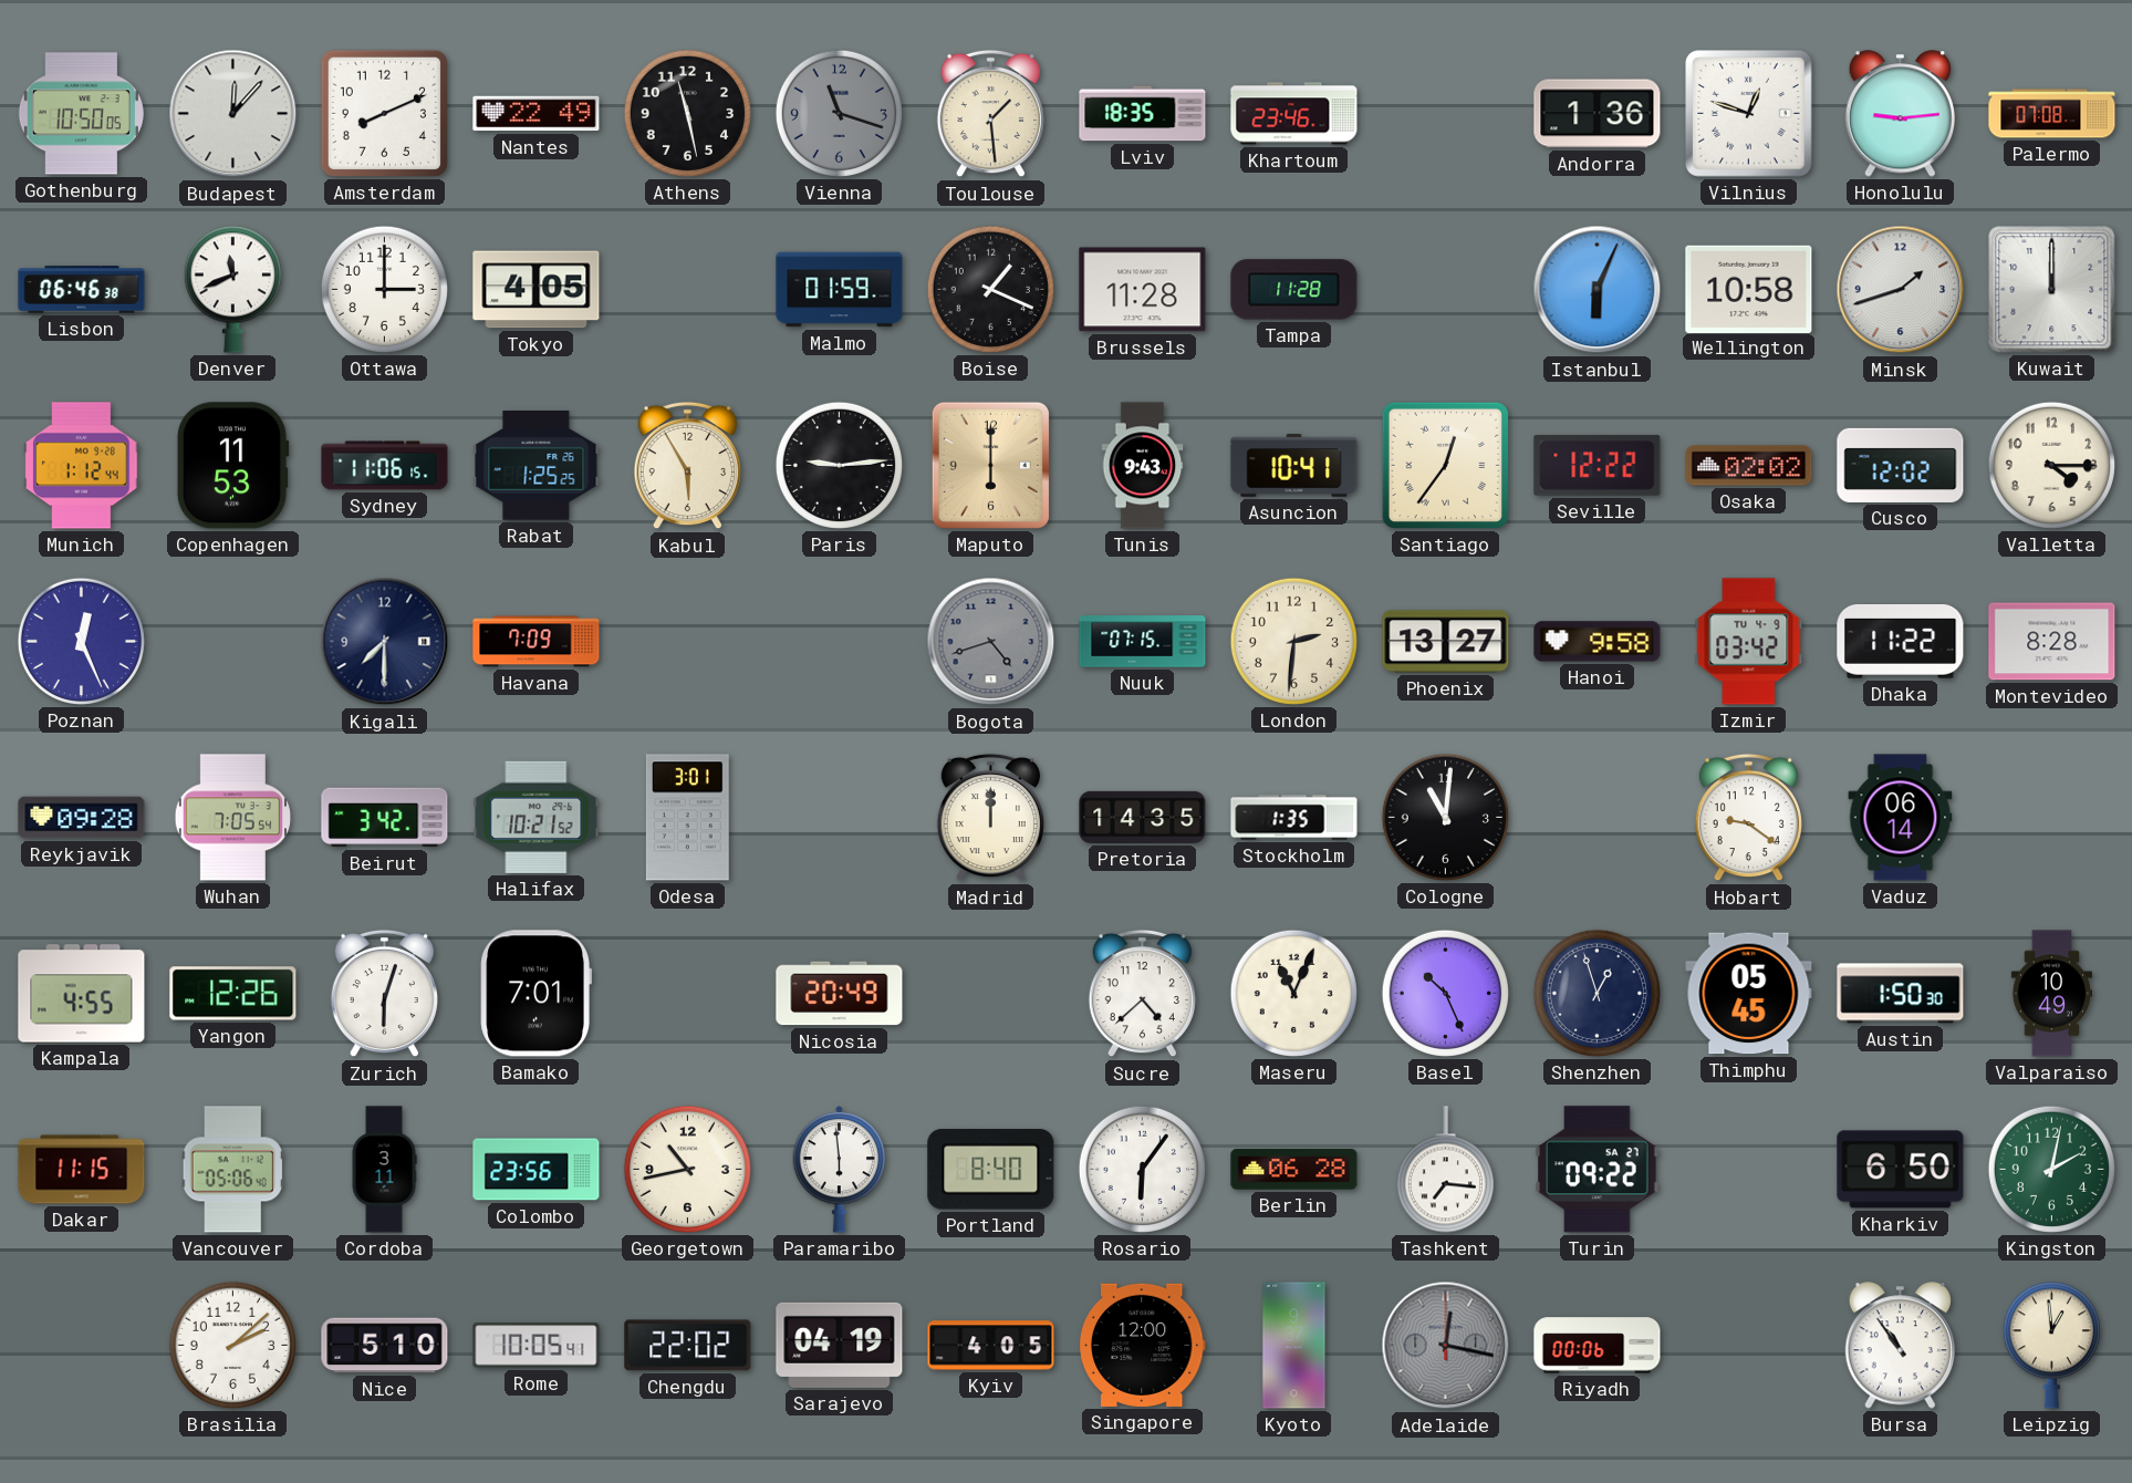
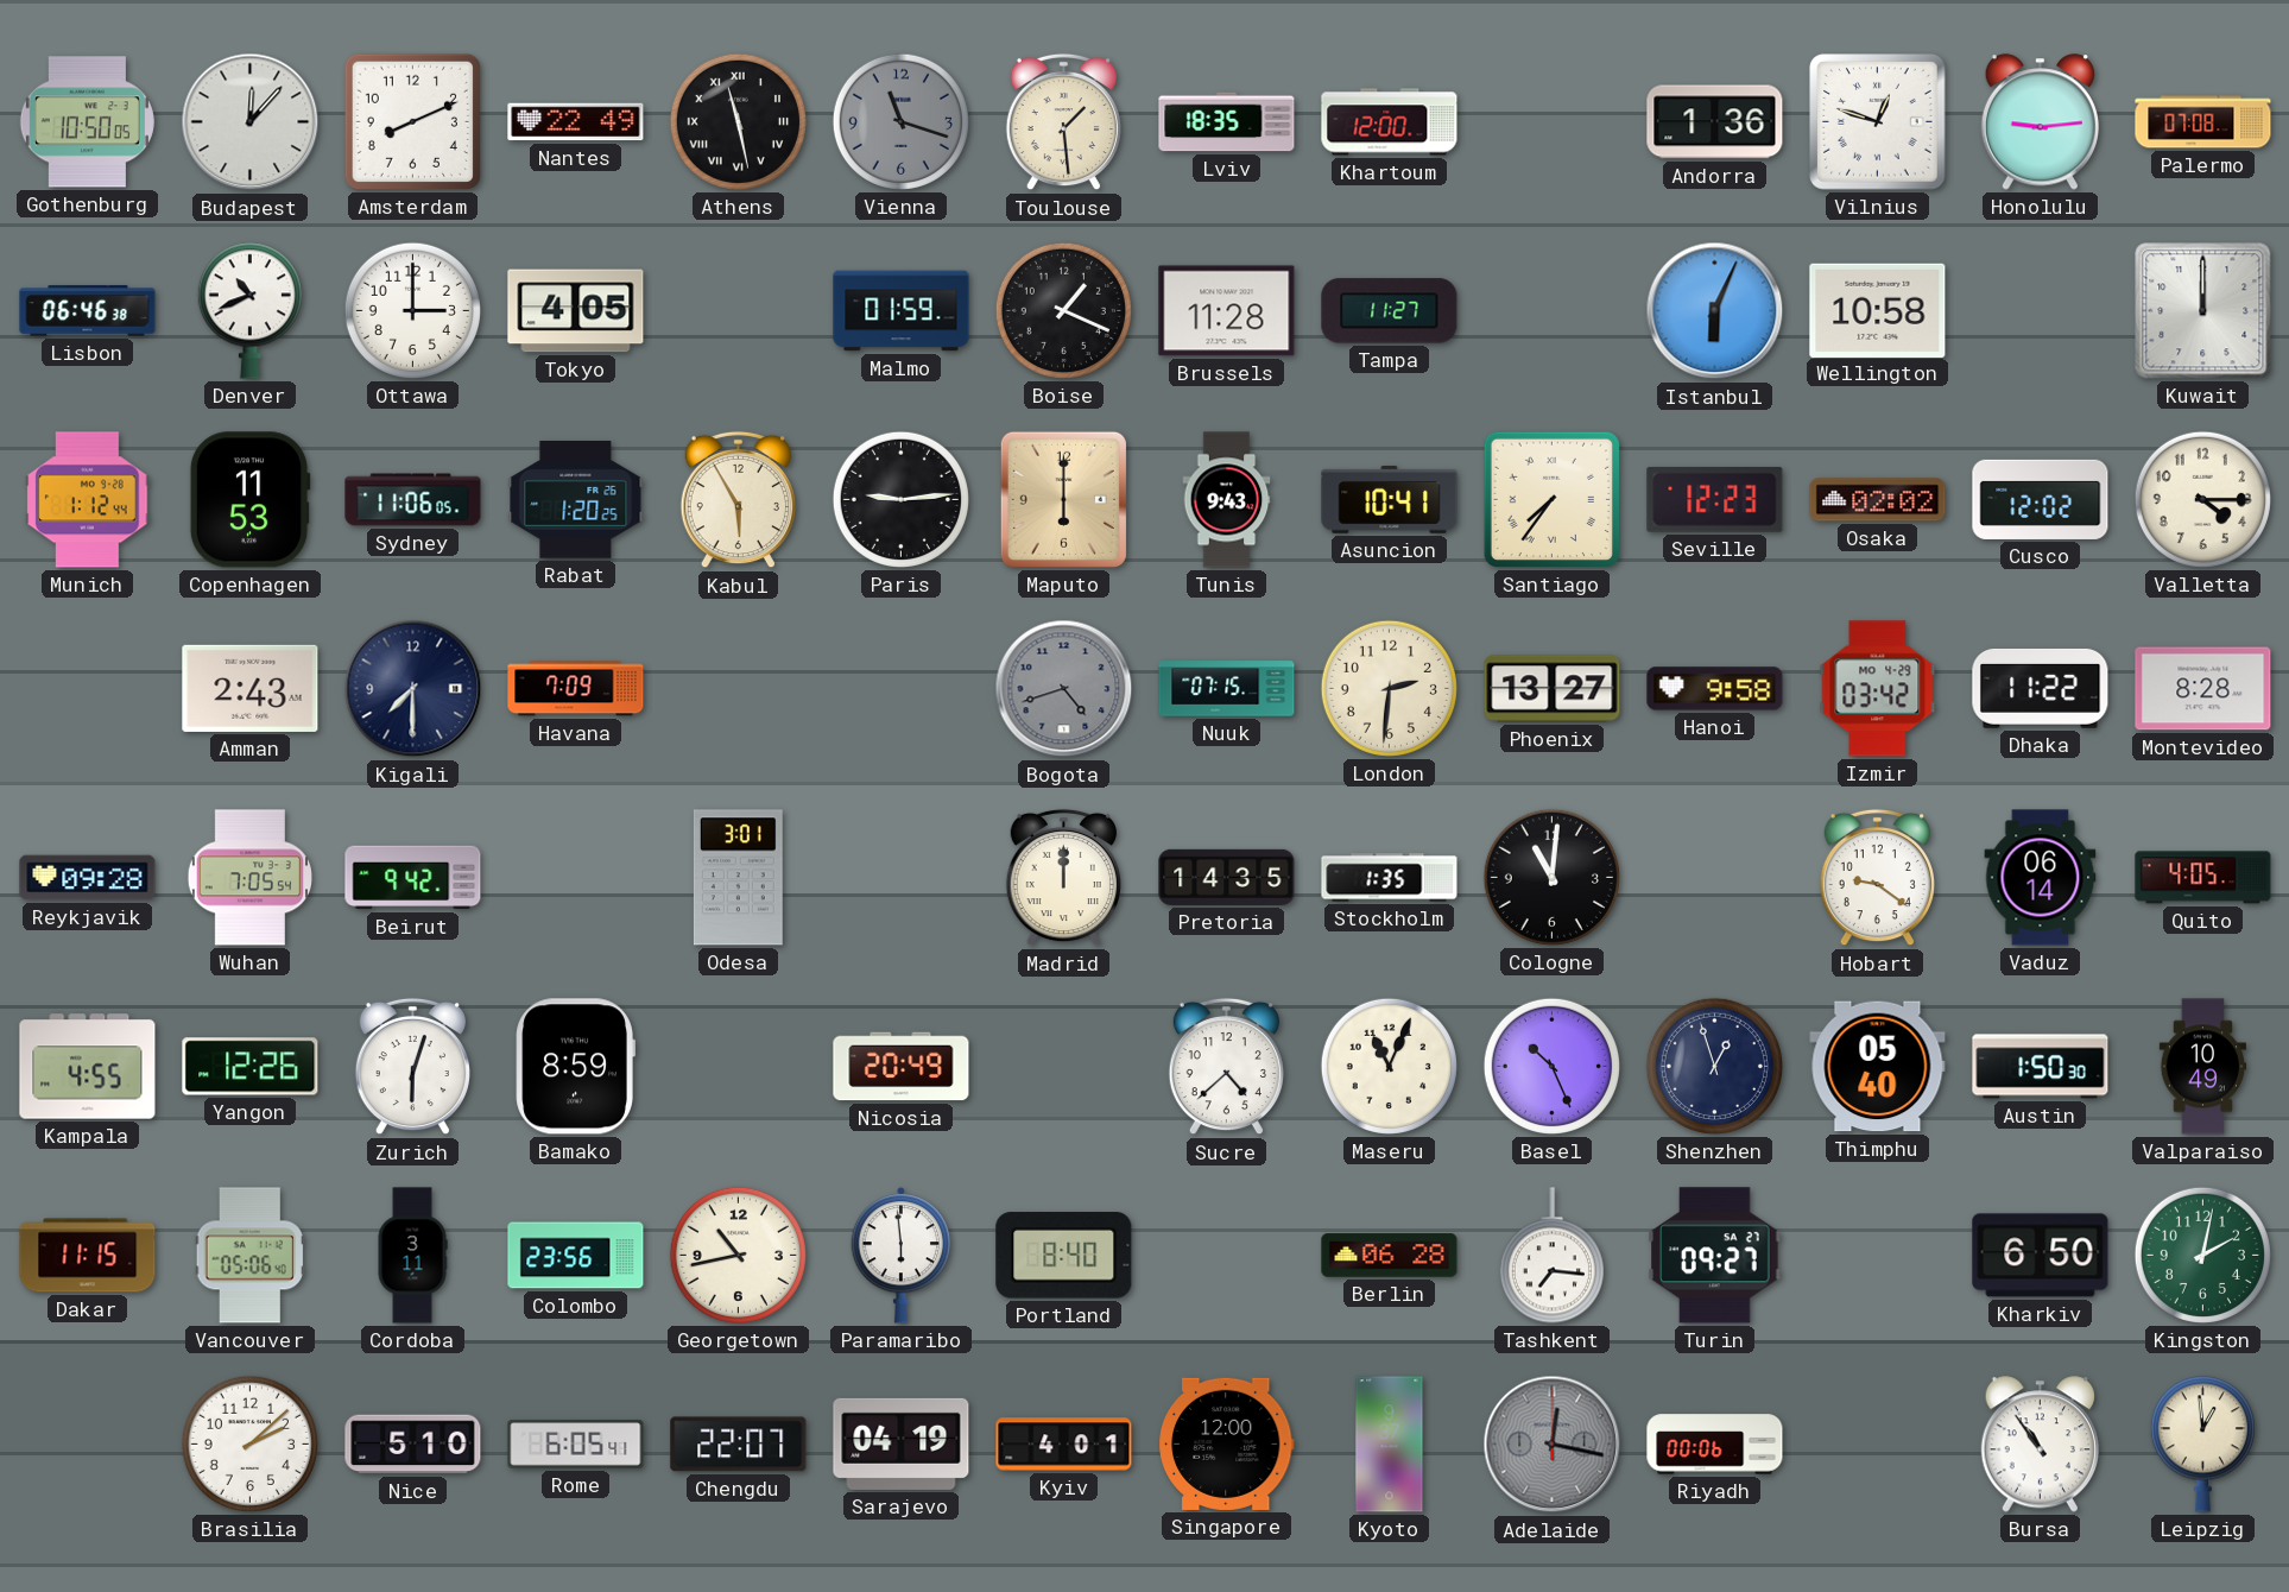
Athens numerals: Arabic -> Roman (738, 121)
Khartoum: 23:46 -> 12:00 (1390, 122)
Denver: 11:41 -> 10:41 (249, 311)
Tampa: 11:28 -> 11:27 (1390, 311)
Minsk: 1:42 -> none (1901, 290)
Sydney: 11:06:15 -> 11:06:05 (413, 500)
Rabat: 1:25 -> 1:20 (576, 499)
Santiago: 12:36 -> 7:36 (1551, 499)
Seville: 12:22 -> 12:23 (1715, 499)
Poznan: 12:26 -> none (81, 641)
Amman: none -> 2:43 (251, 688)
Izmir date: TU 4-9 -> MO 4-29 (1878, 689)
Beirut: 3:42 -> 9:42 (413, 878)
Halifax: 10:21 -> none (537, 817)
Quito: none -> 4:05 (2203, 878)
Bamako: 7:01 -> 8:59 (575, 1067)
Thimphu: 05:45 -> 05:40 (1878, 1067)
Rosario: 6:06 -> none (1142, 1169)
Turin: 09:22 -> 09:27 (1715, 1256)
Rome: 10:05 -> 6:05 (576, 1445)
Chengdu: 22:02 -> 22:07 (739, 1445)
Kyiv: 4:05 -> 4:01 (1064, 1445)
